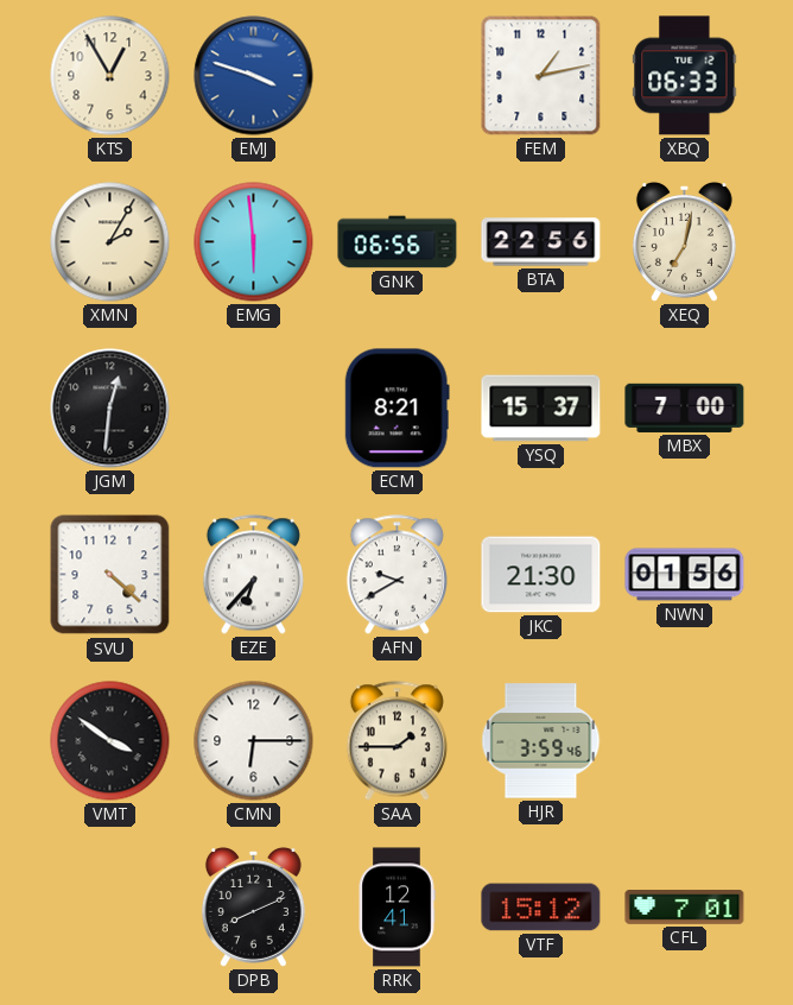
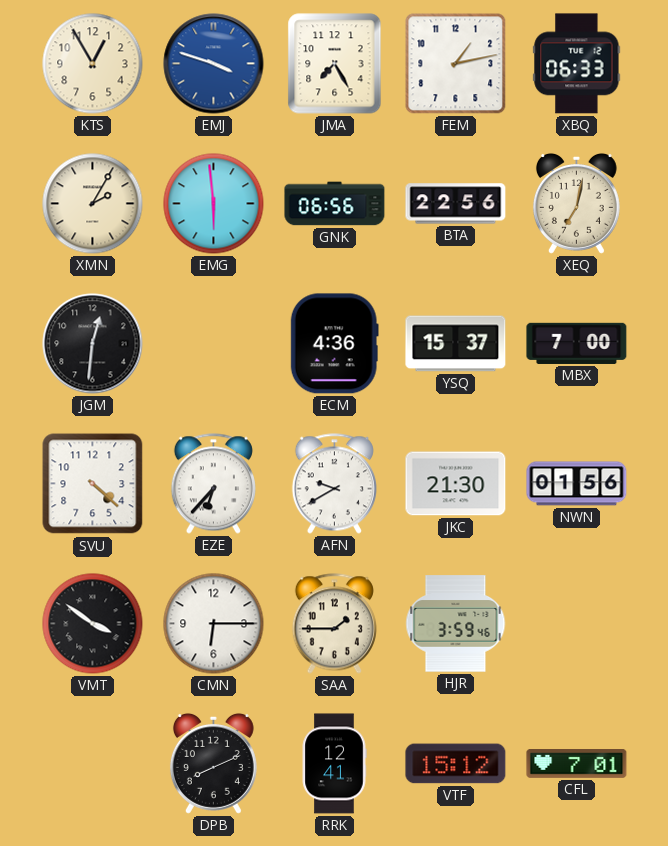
JMA: none -> 7:25 (335, 64)
ECM: 8:21 -> 4:36 (334, 344)
